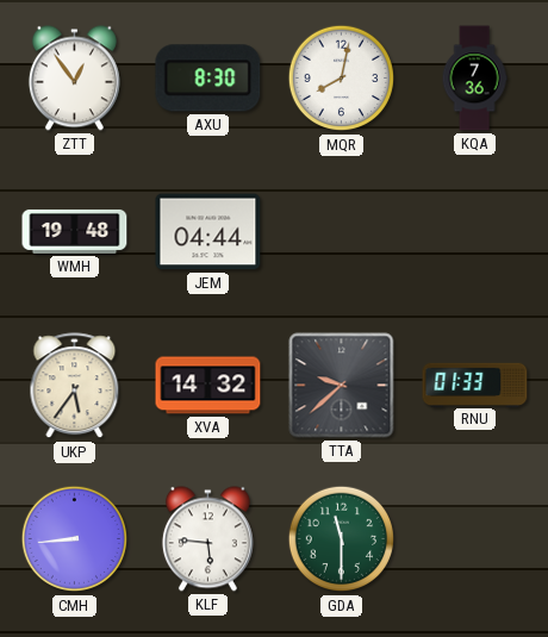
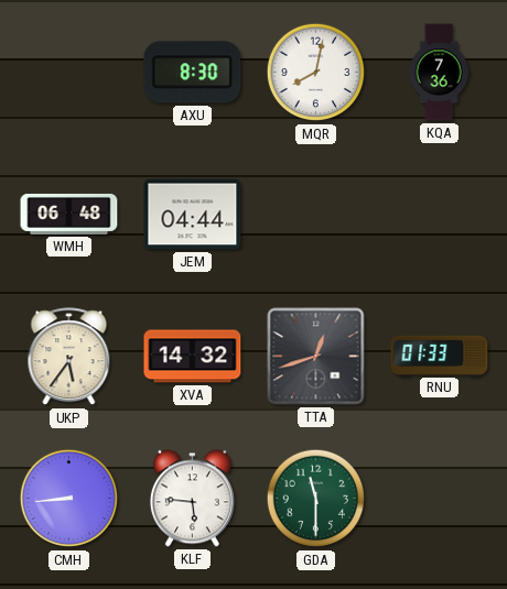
ZTT: 12:54 -> none (74, 79)
WMH: 19:48 -> 06:48 (69, 214)
TTA: 9:38 -> 12:42 (316, 357)
